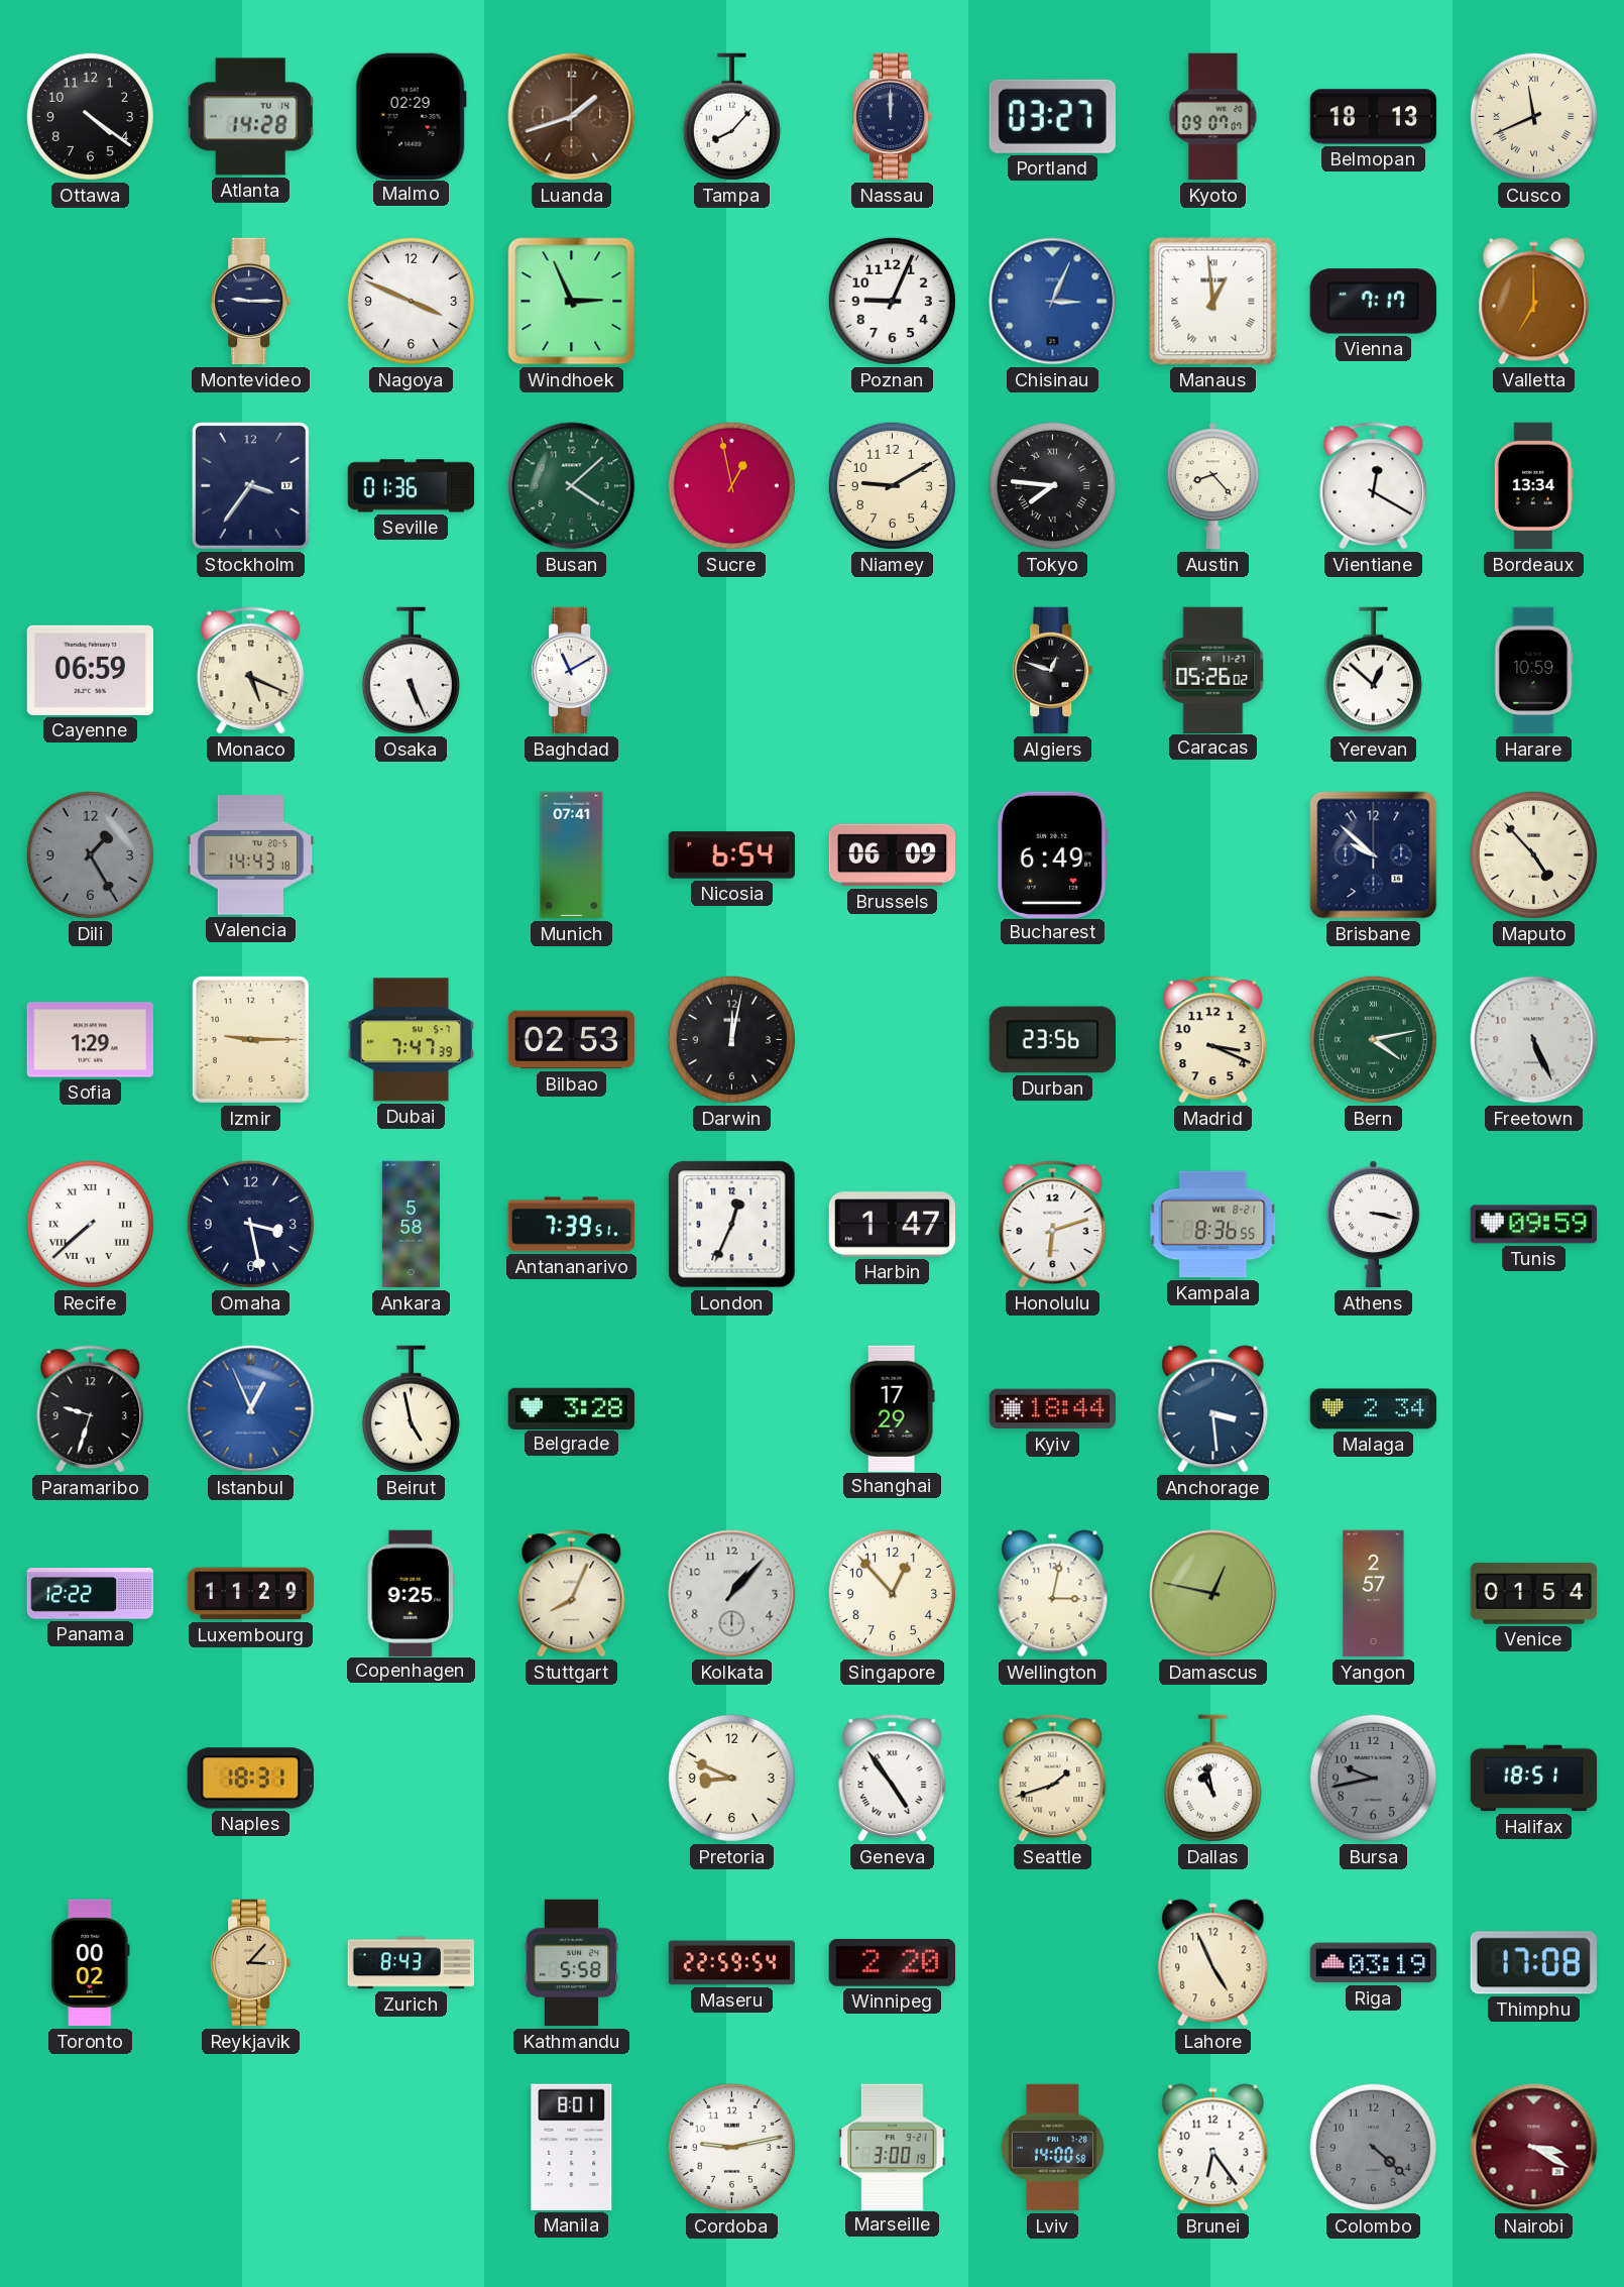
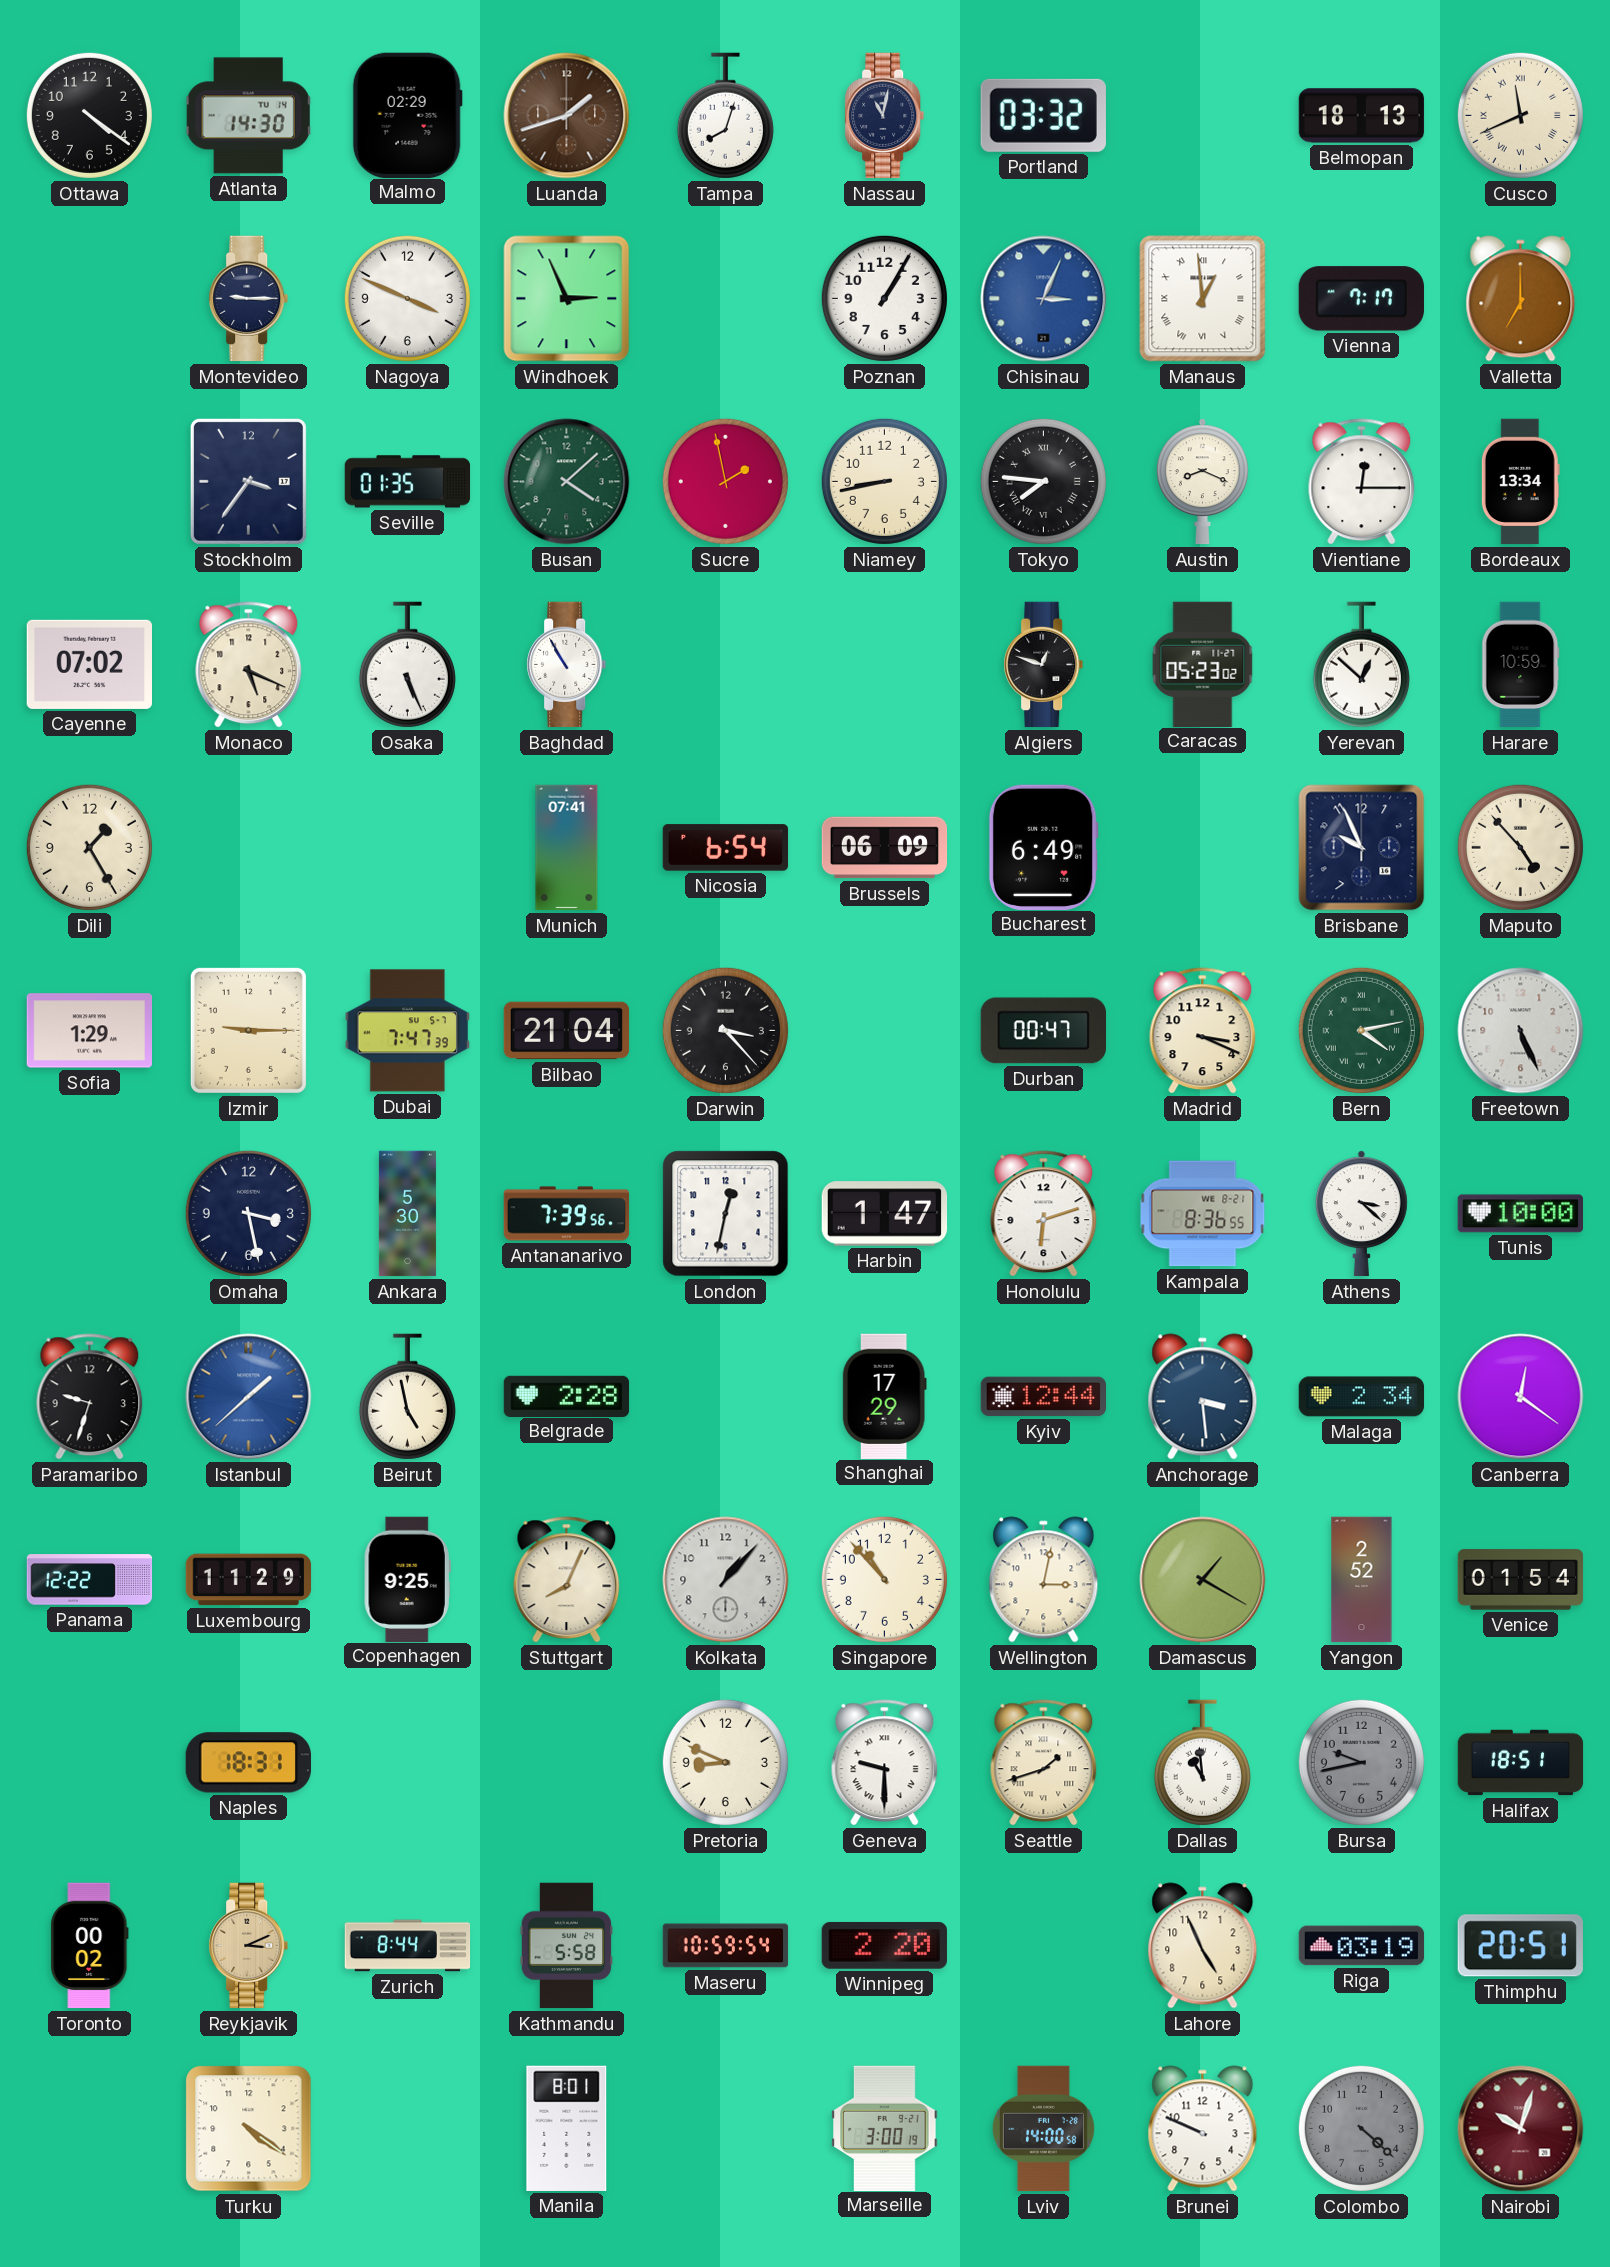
Atlanta: 14:28 -> 14:30 (249, 116)
Tampa: 8:07 -> 8:03 (725, 116)
Nassau: 12:00 -> 11:02 (885, 116)
Portland: 03:27 -> 03:32 (1043, 115)
Kyoto: 09:07 -> none (1213, 117)
Poznan: 9:04 -> 1:05 (884, 298)
Seville: 01:36 -> 01:35 (408, 482)
Sucre: 12:58 -> 1:58 (725, 481)
Niamey: 9:10 -> 8:43 (884, 481)
Austin: 8:23 -> 8:19 (1202, 482)
Vientiane: 12:20 -> 12:15 (1362, 482)
Cayenne: 06:59 -> 07:02 (89, 664)
Baghdad: 11:10 -> 10:55 (567, 665)
Caracas: 05:26 -> 05:23 (1203, 664)
Dili dial: grey -> cream (89, 847)
Valencia: 14:43 -> none (251, 855)
Brisbane: 9:52 -> 9:56 (1362, 848)
Bilbao: 02:53 -> 21:04 (567, 1031)
Darwin: 12:02 -> 3:23 (725, 1030)
Durban: 23:56 -> 00:47 (1043, 1031)
Recife: 7:38 -> none (90, 1224)
Ankara: 5:58 -> 5:30 (407, 1214)
Antananarivo: 7:39:51 -> 7:39:56 (567, 1214)
London: 12:34 -> 12:32 (726, 1214)
Athens: 3:17 -> 3:22 (1361, 1214)
Tunis: 09:59 -> 10:00 (1520, 1214)
Istanbul: 12:56 -> 1:38 (249, 1397)
Belgrade: 3:28 -> 2:28 (567, 1396)
Kyiv: 18:44 -> 12:44 (1043, 1397)
Canberra: none -> 12:21 (1521, 1397)
Singapore: 12:53 -> 10:53 (884, 1579)
Damascus: 12:47 -> 1:20 (1203, 1580)
Yangon: 2:57 -> 2:52 (1362, 1580)
Geneva: 4:54 -> 9:30 (885, 1763)
Dallas: 10:58 -> 10:59 (1202, 1763)
Reykjavik: 3:07 -> 3:11 (249, 1946)
Zurich: 8:43 -> 8:44 (408, 1946)
Maseru: 22:59 -> 10:59 (726, 1946)
Thimphu: 17:08 -> 20:51 (1520, 1946)
Turku: none -> 4:21 (249, 2129)
Cordoba: 9:13 -> none (731, 2147)
Brunei: 6:24 -> 9:49 (1203, 2129)
Nairobi: 3:20 -> 10:03 (1521, 2129)
